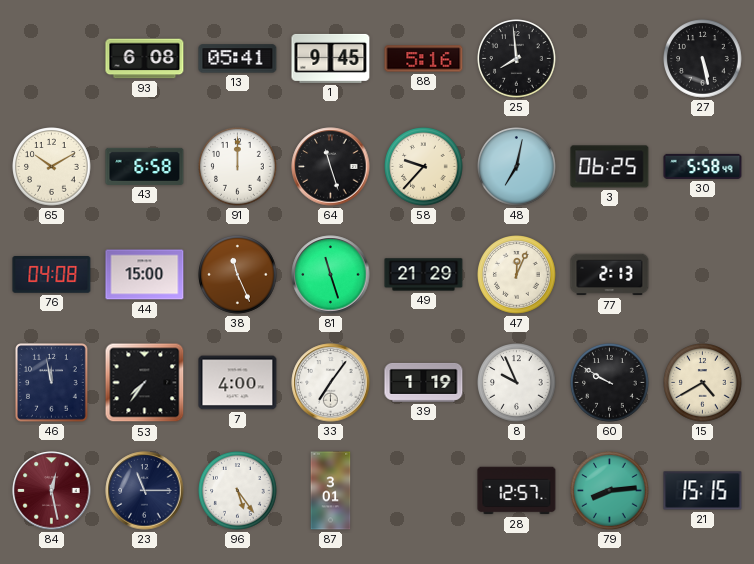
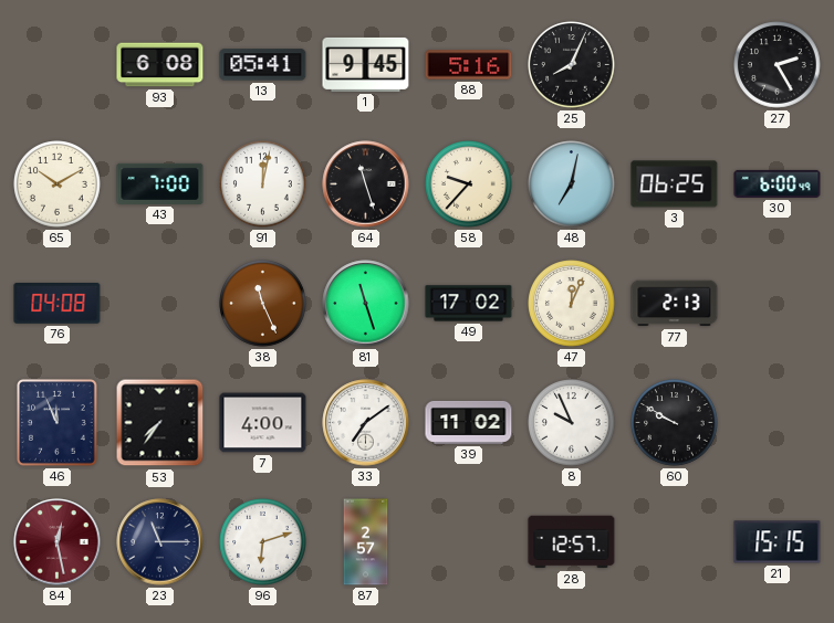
25: 7:59 -> 8:04 (572, 65)
27: 5:28 -> 2:25 (778, 65)
43: 6:58 -> 7:00 (160, 183)
91: 12:00 -> 12:02 (263, 184)
30: 5:58 -> 6:00 (778, 183)
44: 15:00 -> none (145, 275)
49: 21:29 -> 17:02 (469, 304)
46: 11:58 -> 11:56 (58, 423)
33: 7:06 -> 7:09 (366, 423)
39: 1:19 -> 11:02 (469, 422)
15: 4:40 -> none (703, 383)
96: 5:24 -> 6:12 (263, 542)
87: 3:01 -> 2:57 (366, 542)
79: 8:14 -> none (610, 491)
